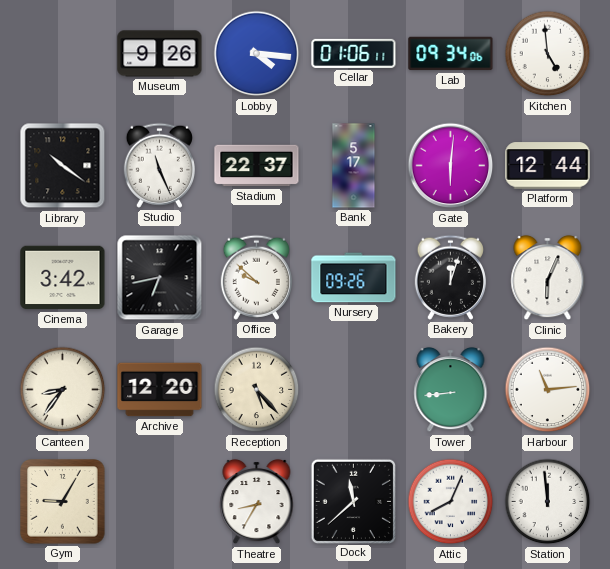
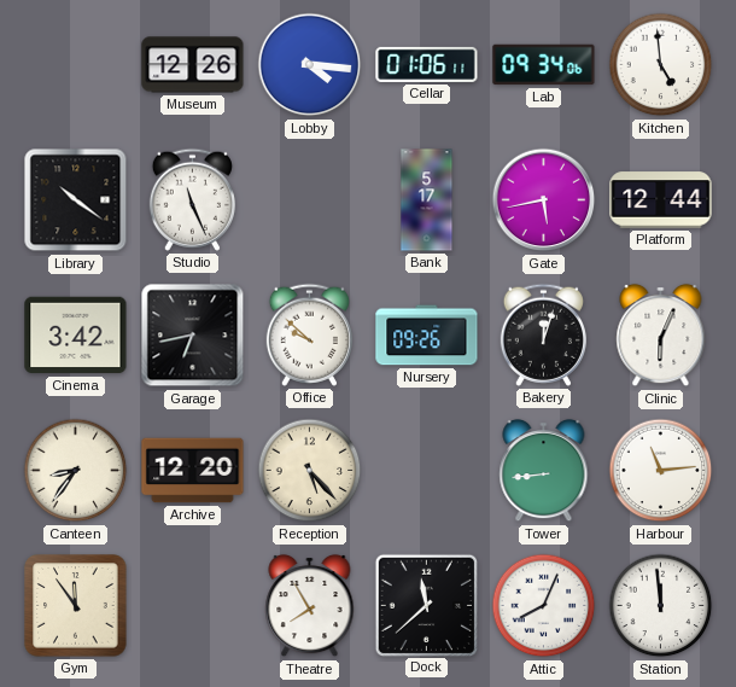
Museum: 9:26 -> 12:26 (193, 65)
Stadium: 22:37 -> none (257, 166)
Gate: 6:01 -> 5:43 (544, 200)
Gym: 9:05 -> 11:54 (76, 606)
Theatre: 8:35 -> 7:55 (310, 606)
